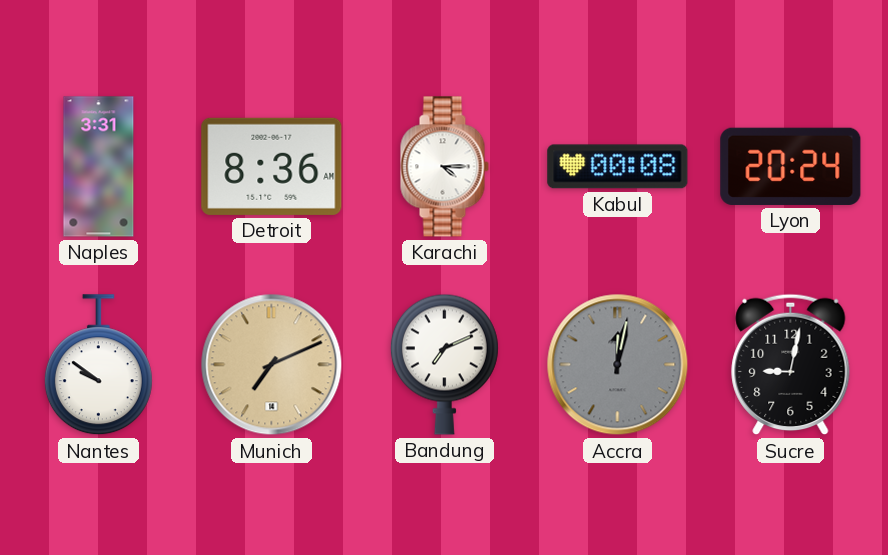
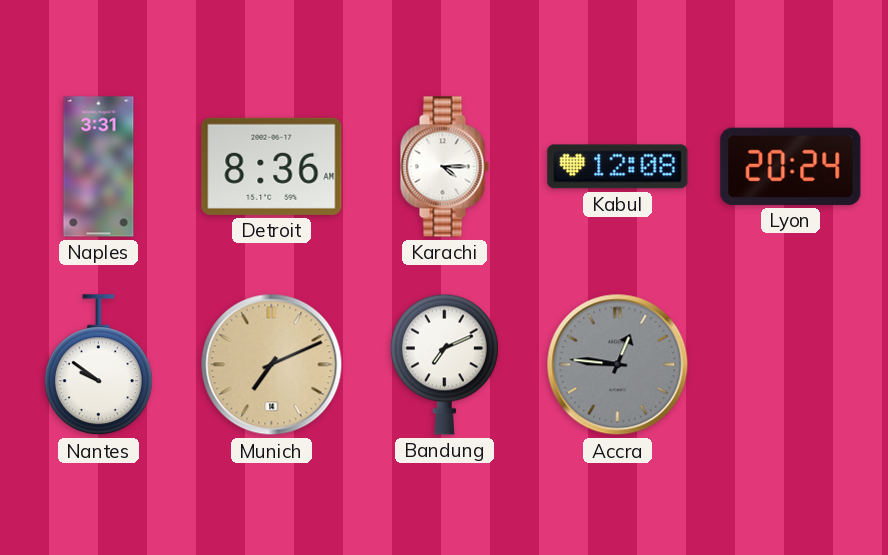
Kabul: 00:08 -> 12:08 (618, 167)
Accra: 12:02 -> 12:46 (618, 365)
Sucre: 9:02 -> none (791, 365)
